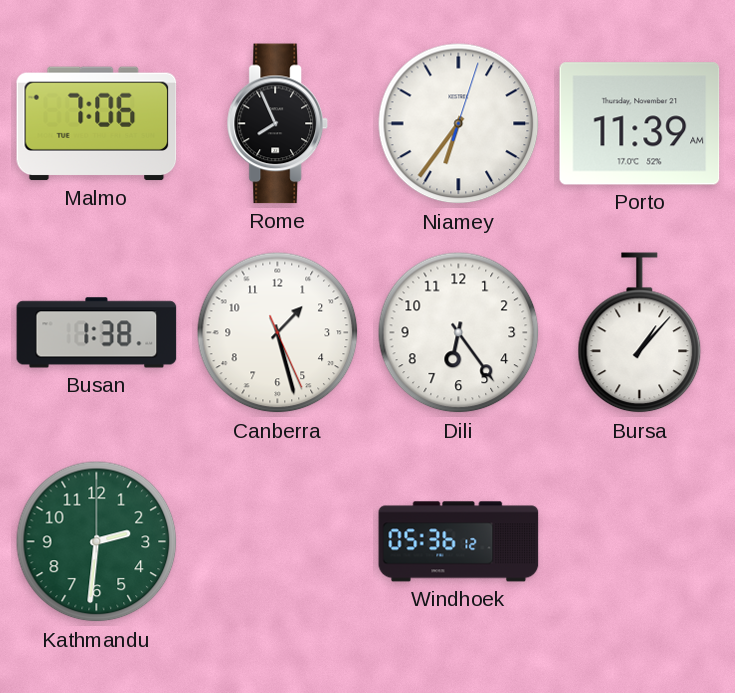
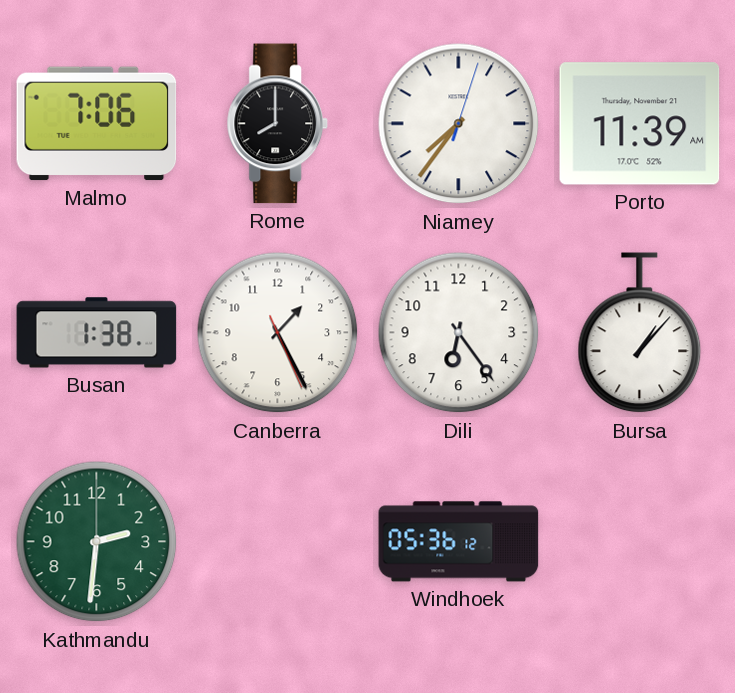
Rome: 7:56 -> 8:00 (278, 124)
Niamey: 6:36 -> 7:36 (459, 124)
Canberra: 1:27 -> 1:25 (278, 333)
